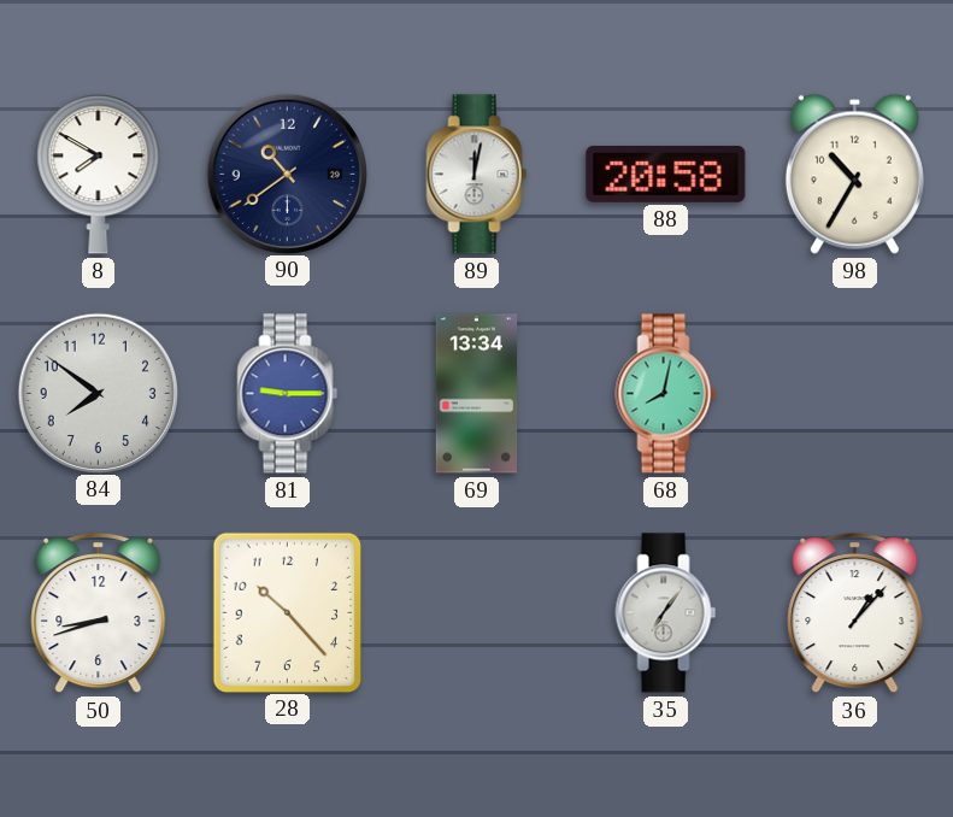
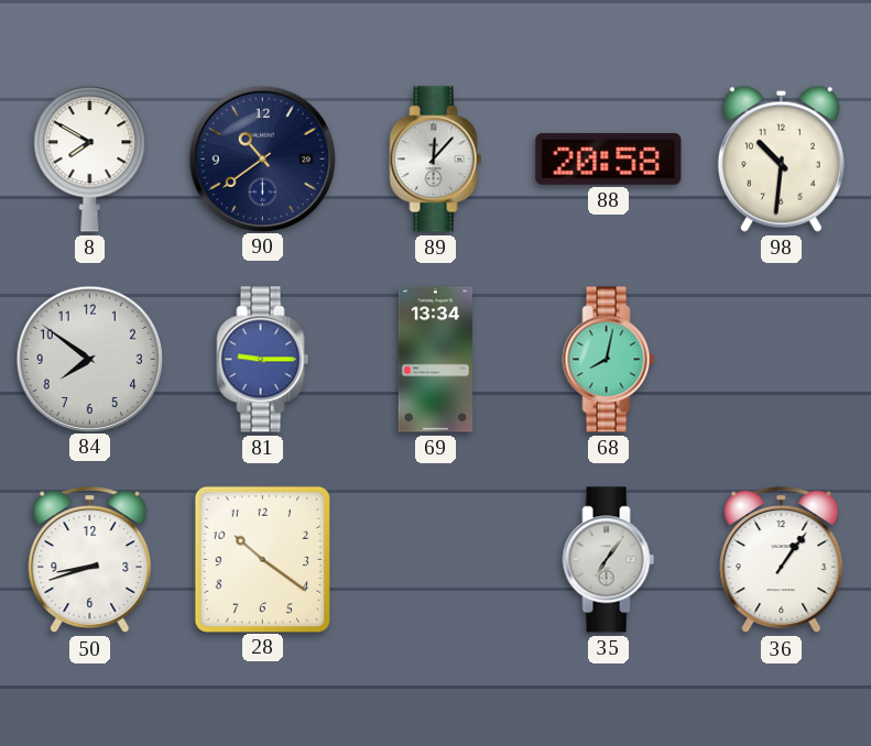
89: 12:02 -> 12:07 (436, 160)
98: 10:35 -> 10:31 (781, 158)
28: 10:23 -> 10:21 (262, 559)
36: 1:07 -> 1:06 (782, 560)
